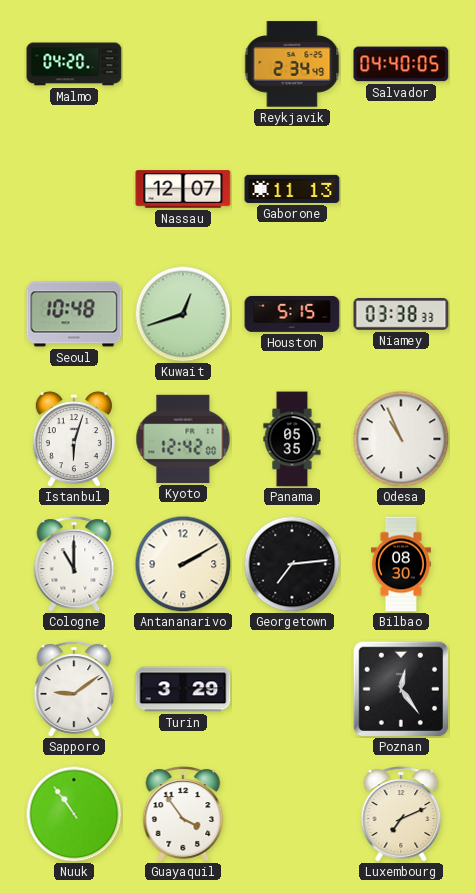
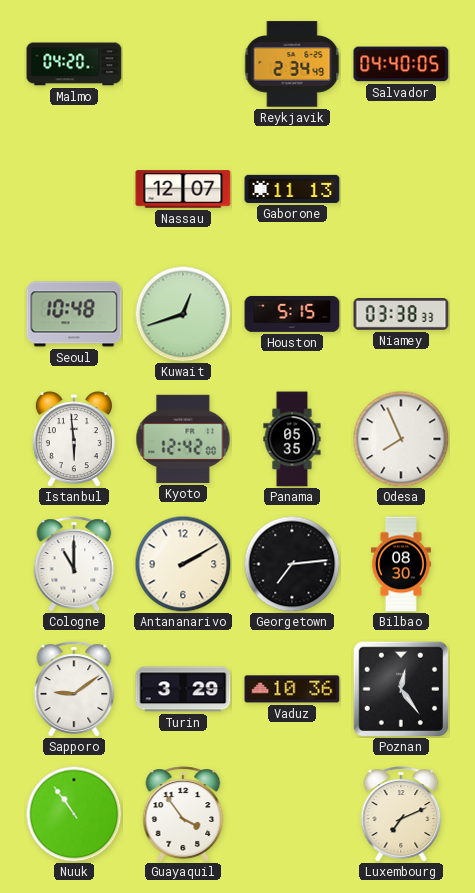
Istanbul: 6:03 -> 5:59 (74, 439)
Odesa: 10:56 -> 7:56 (401, 439)
Vaduz: none -> 10:36 (292, 689)
